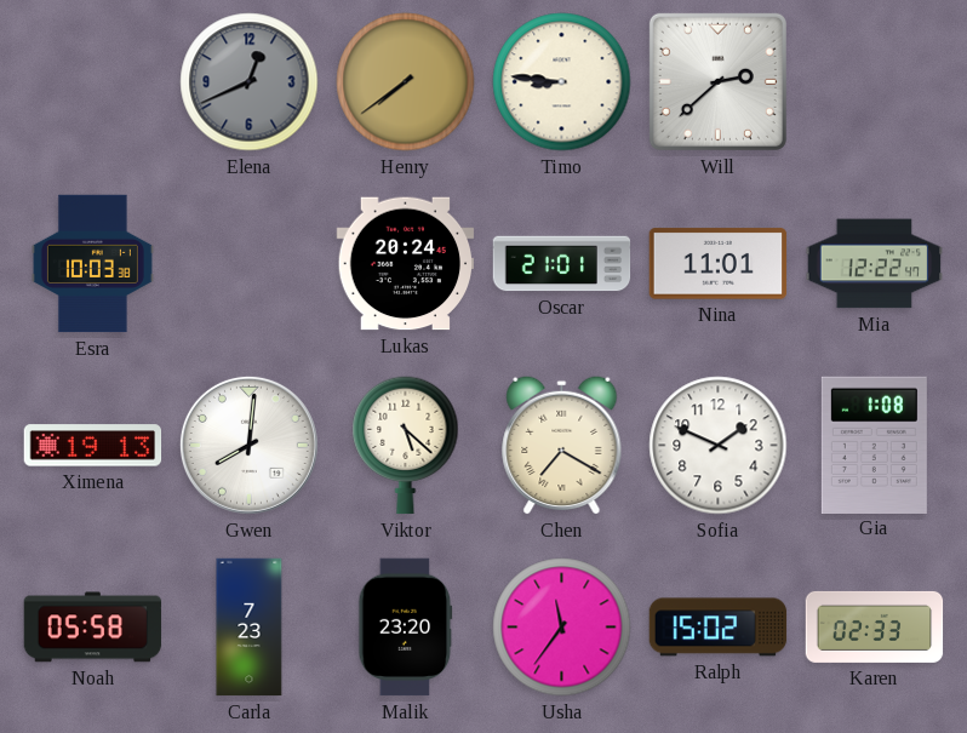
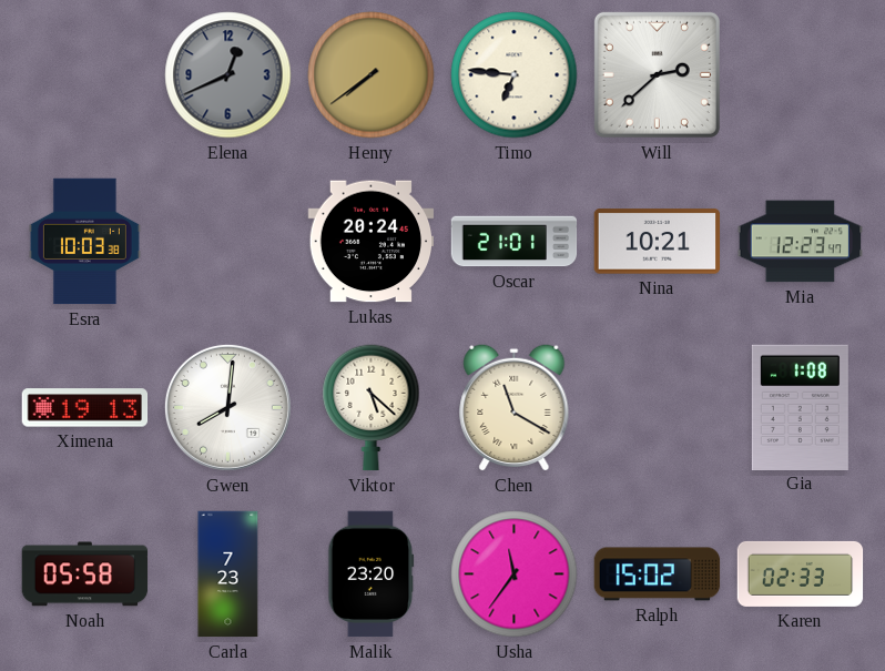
Timo: 8:46 -> 6:46 (515, 75)
Nina: 11:01 -> 10:21 (658, 242)
Mia: 12:22 -> 12:23 (801, 242)
Chen: 7:20 -> 11:20 (515, 407)
Sofia: 1:49 -> none (719, 446)
